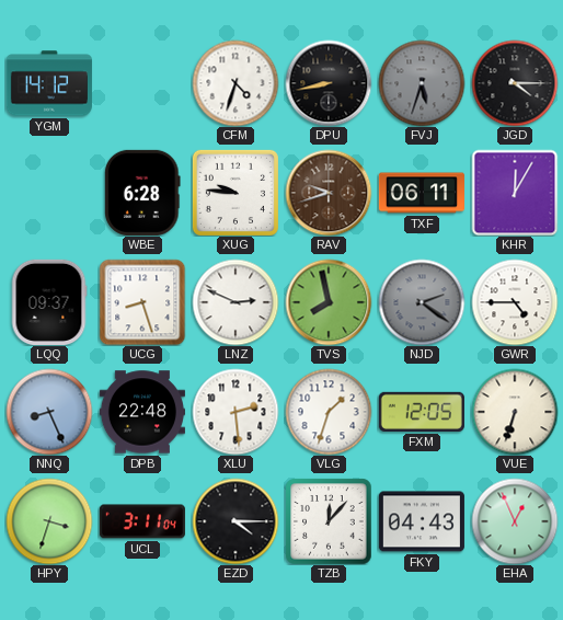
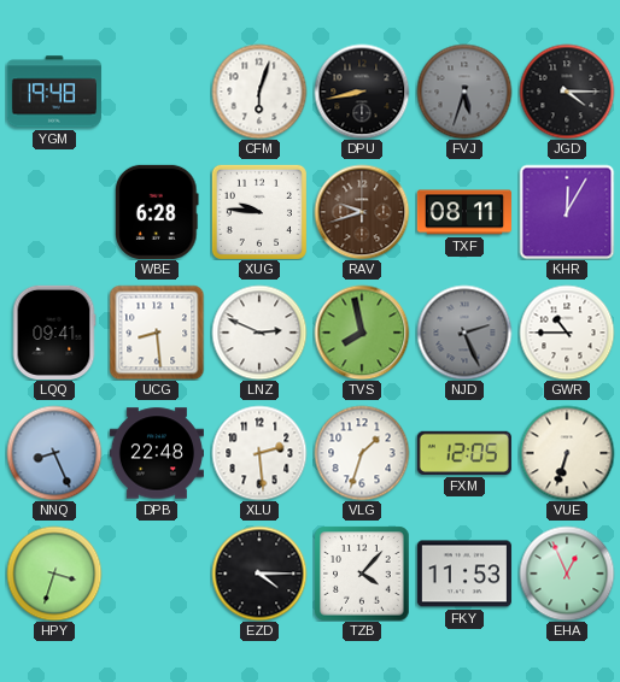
YGM: 14:12 -> 19:48 (54, 92)
CFM: 4:33 -> 6:03 (259, 92)
TXF: 06:11 -> 08:11 (464, 212)
LQQ: 09:37 -> 09:41 (54, 333)
UCG: 8:27 -> 8:29 (157, 333)
NJD: 2:21 -> 2:26 (464, 333)
GWR: 4:45 -> 10:45 (567, 333)
UCL: 3:11 -> none (142, 521)
TZB: 12:07 -> 4:07 (362, 574)
FKY: 04:43 -> 11:53 (464, 574)
